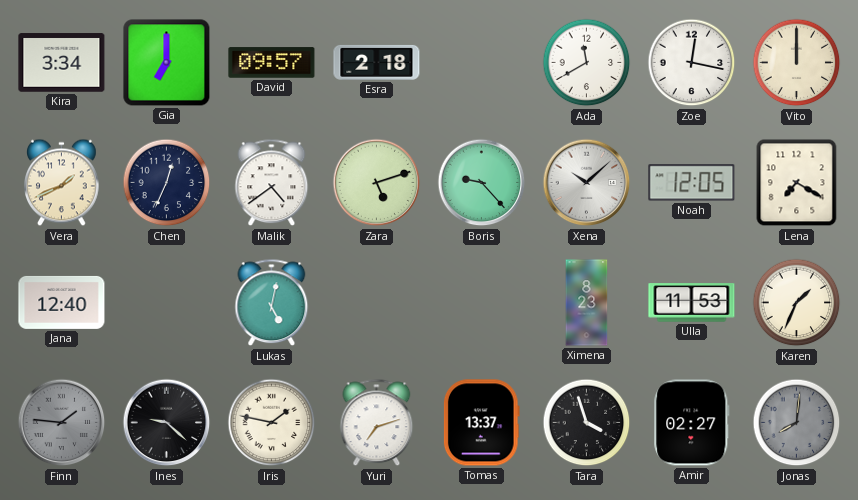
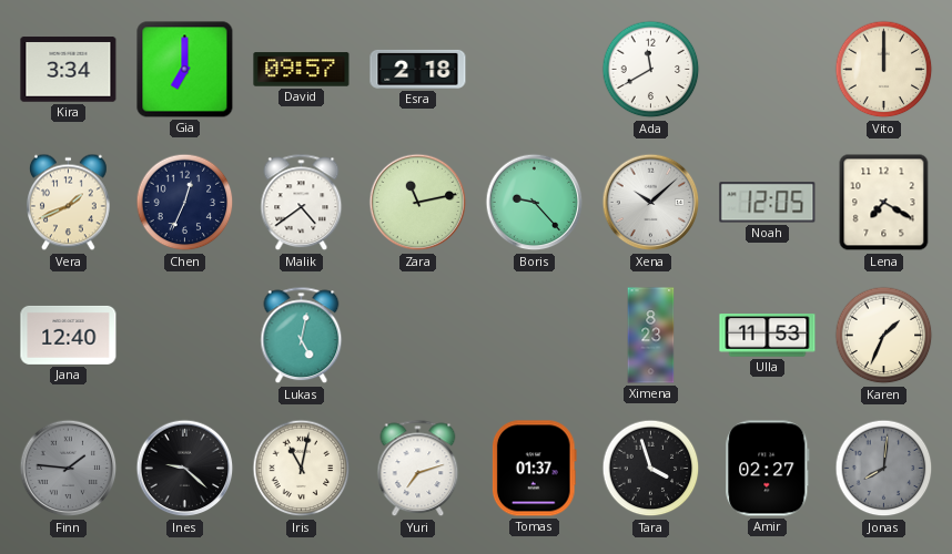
Zoe: 12:17 -> none (692, 63)
Zara: 5:12 -> 11:13 (418, 203)
Iris: 1:47 -> 11:02 (302, 469)
Tomas: 13:37 -> 01:37 (534, 469)
